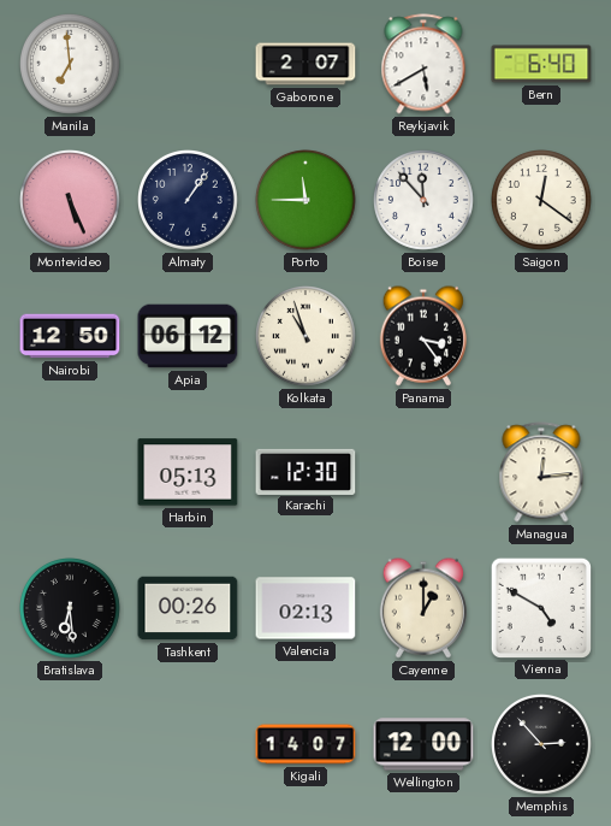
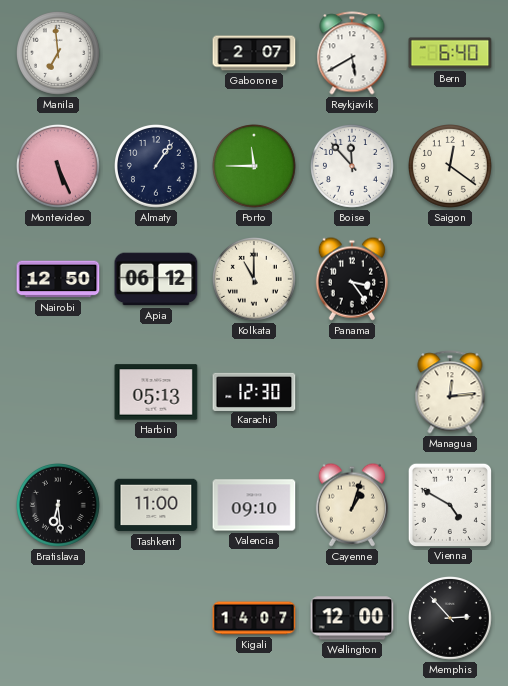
Kolkata: 10:57 -> 11:00 (255, 280)
Tashkent: 00:26 -> 11:00 (156, 505)
Valencia: 02:13 -> 09:10 (254, 505)
Cayenne: 1:00 -> 1:03 (351, 505)
